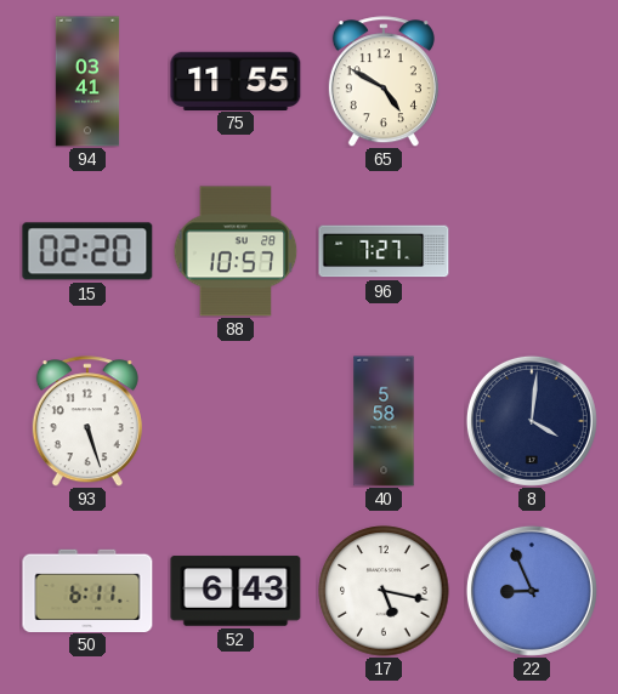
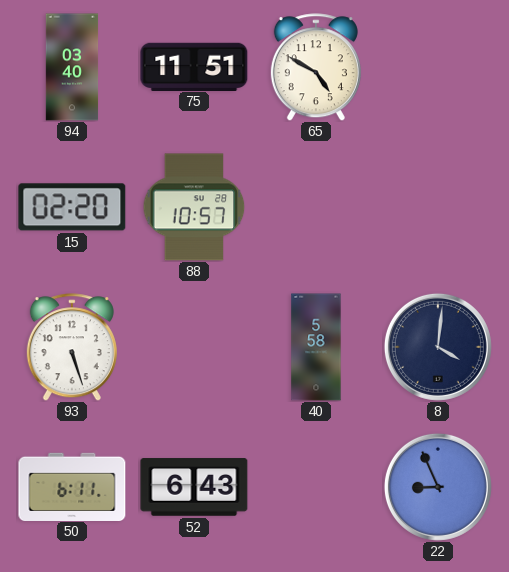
94: 03:41 -> 03:40 (72, 67)
75: 11:55 -> 11:51 (194, 66)
96: 7:27 -> none (384, 251)
17: 5:17 -> none (384, 591)
